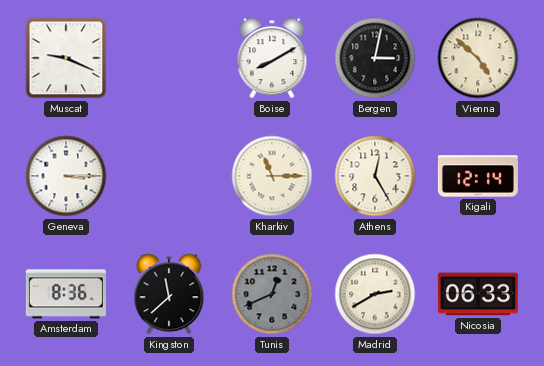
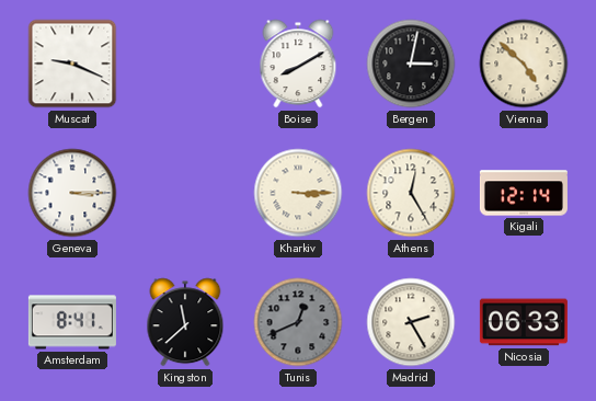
Kharkiv: 11:15 -> 3:15 (298, 193)
Amsterdam: 8:36 -> 8:41 (72, 322)
Madrid: 2:40 -> 2:25 (411, 322)
